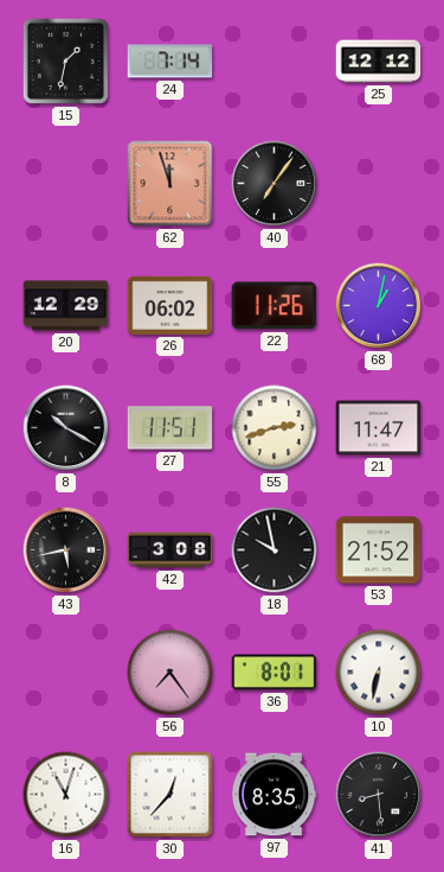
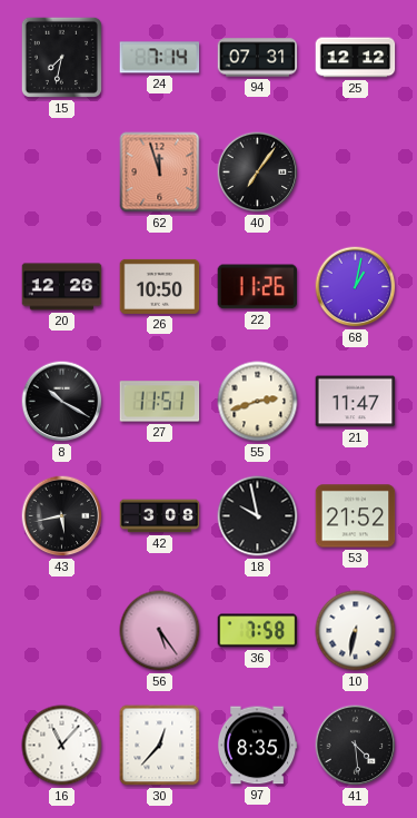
15: 1:32 -> 7:32 (61, 57)
94: none -> 07:31 (258, 58)
20: 12:29 -> 12:26 (62, 287)
26: 06:02 -> 10:50 (160, 286)
56: 7:24 -> 5:24 (160, 631)
36: 8:01 -> 7:58 (258, 631)
16: 11:03 -> 11:07 (62, 746)
41: 8:29 -> 4:29 (356, 746)
